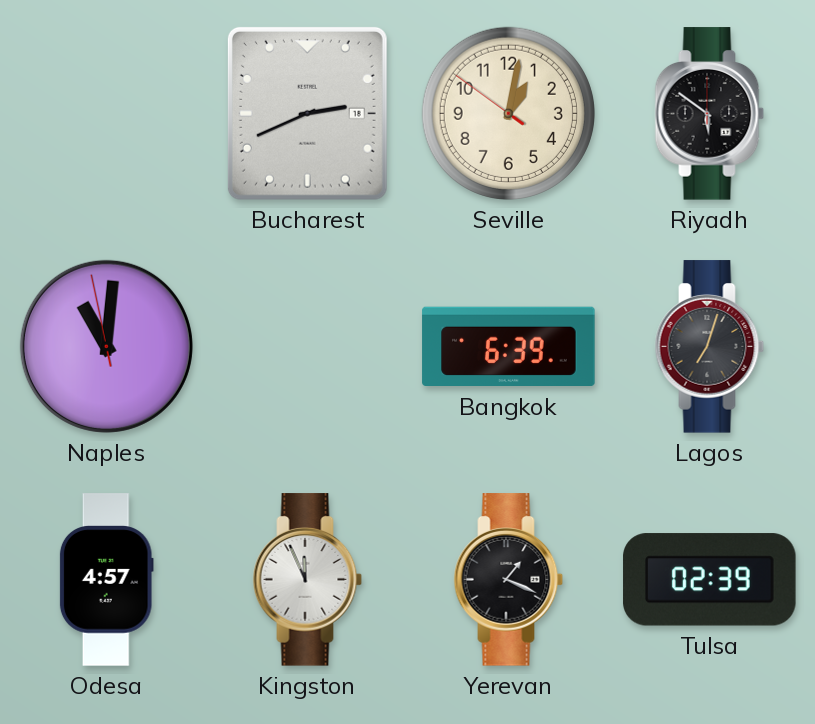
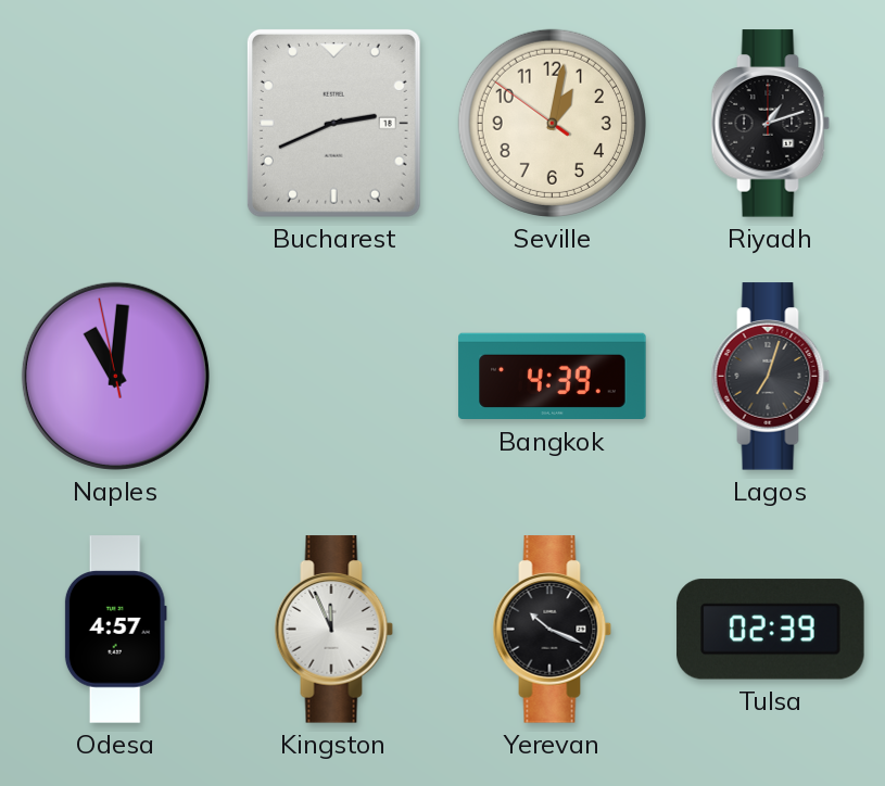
Riyadh: 5:51 -> 1:12 (771, 124)
Bangkok: 6:39 -> 4:39 (553, 377)
Yerevan: 1:19 -> 10:19 (553, 630)
